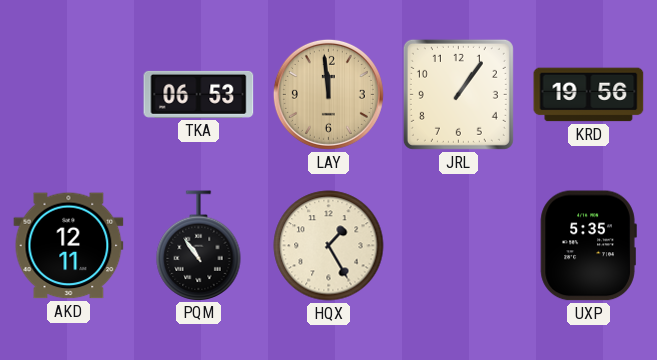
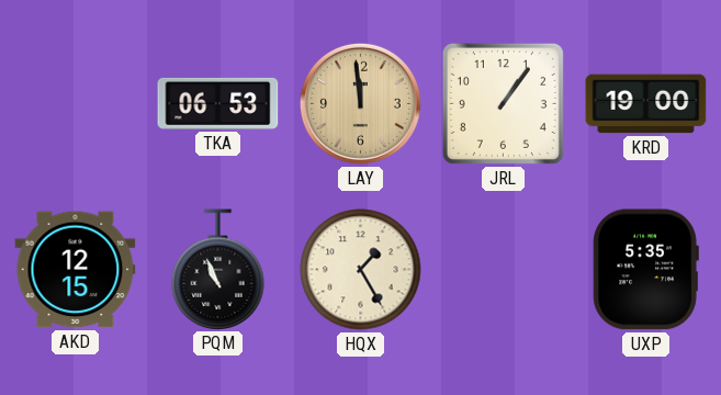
KRD: 19:56 -> 19:00 (646, 104)
AKD: 12:11 -> 12:15 (76, 270)
PQM: 10:54 -> 10:56 (218, 269)
